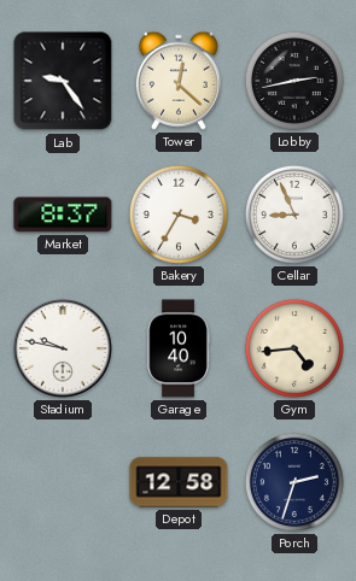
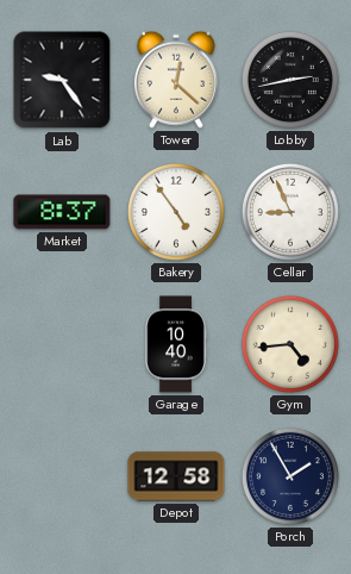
Bakery: 3:35 -> 4:54 (176, 212)
Stadium: 9:47 -> none (64, 350)
Porch: 2:33 -> 1:55 (290, 476)
